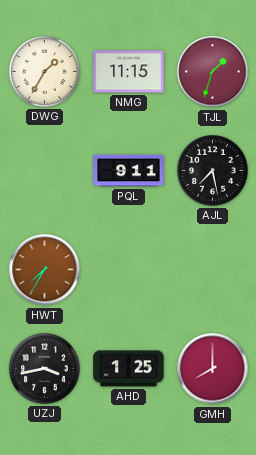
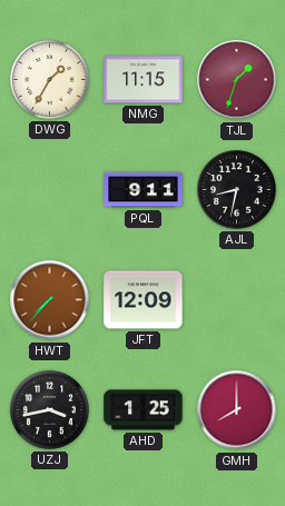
AJL: 7:28 -> 8:32 (236, 189)
HWT: 7:35 -> 7:37 (50, 300)
JFT: none -> 12:09 (144, 300)
